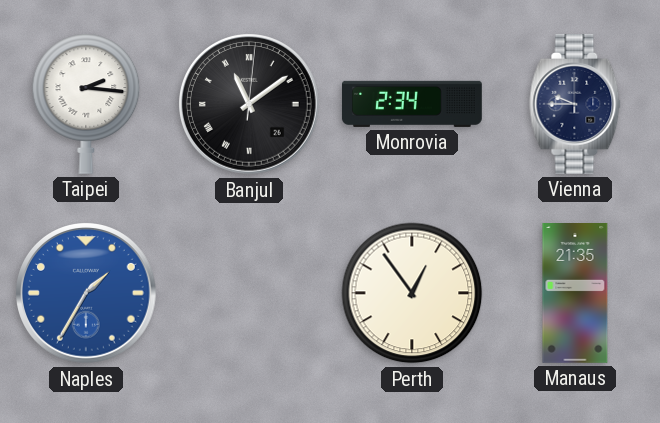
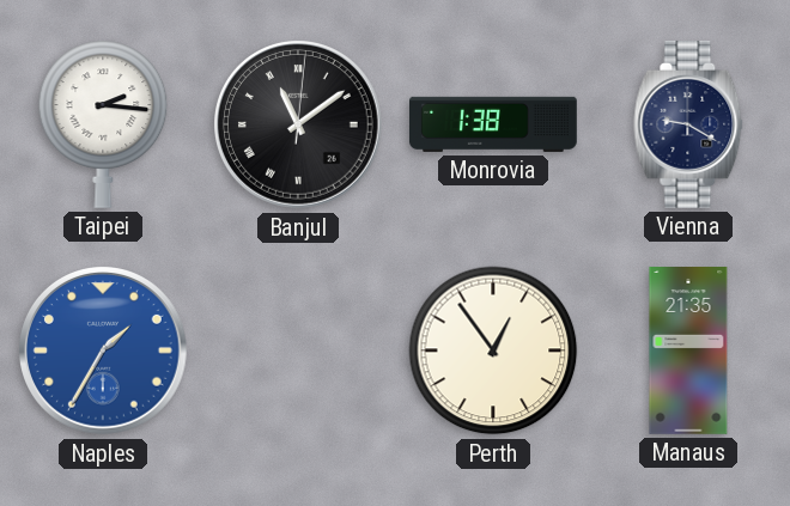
Monrovia: 2:34 -> 1:38 (493, 124)
Vienna: 9:45 -> 9:20 (688, 124)
